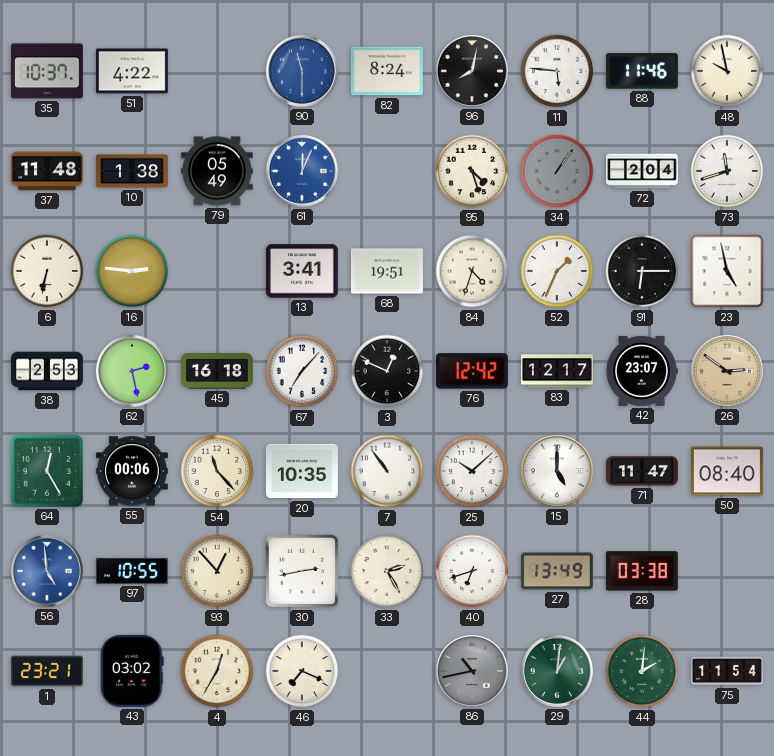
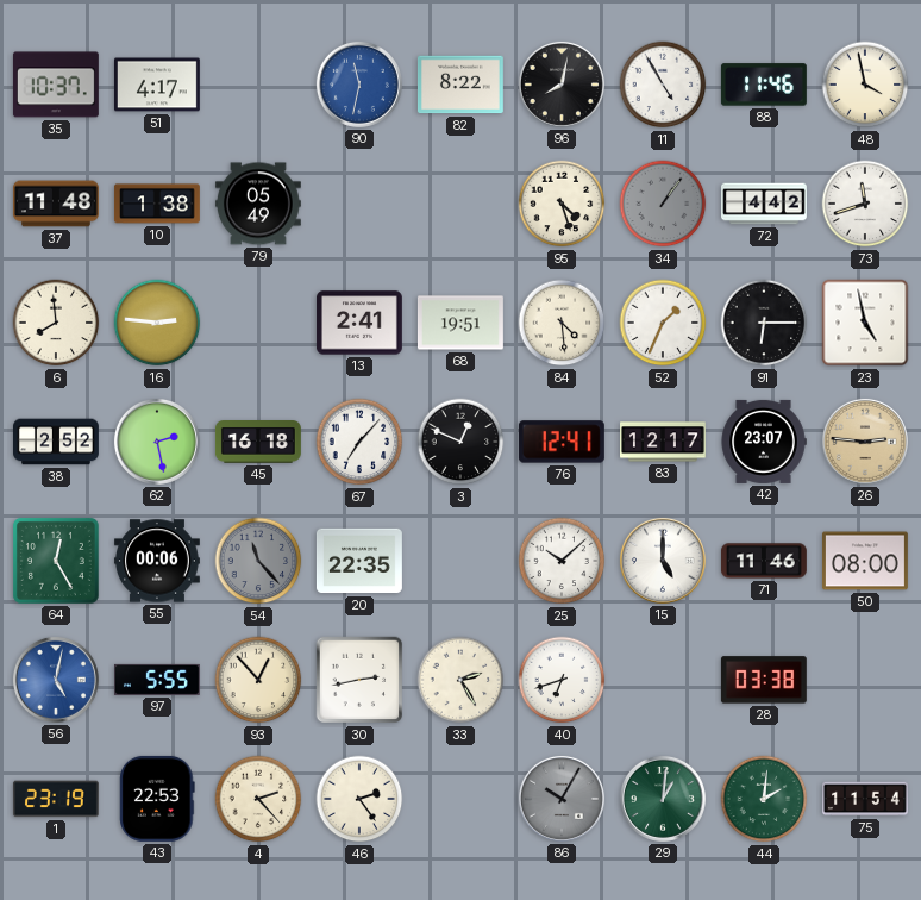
51: 4:22 -> 4:17 (157, 85)
90: 11:30 -> 11:32 (359, 85)
82: 8:24 -> 8:22 (460, 85)
11: 5:46 -> 4:55 (663, 85)
48: 9:58 -> 3:58 (865, 85)
61: 12:04 -> none (302, 171)
72: 2:04 -> 4:42 (765, 204)
6: 6:32 -> 7:59 (56, 323)
13: 3:41 -> 2:41 (359, 323)
84: 4:33 -> 4:29 (562, 323)
38: 2:53 -> 2:52 (57, 442)
76: 12:42 -> 12:41 (562, 442)
26: 2:51 -> 2:46 (865, 442)
54 dial: cream -> grey (258, 561)
20: 10:35 -> 22:35 (359, 561)
7: 10:54 -> none (387, 471)
71: 11:47 -> 11:46 (764, 561)
50: 08:40 -> 08:00 (865, 561)
56: 4:59 -> 5:02 (56, 680)
97: 10:55 -> 5:55 (157, 680)
27: 13:49 -> none (557, 571)
1: 23:21 -> 23:19 (56, 799)
43: 03:02 -> 22:53 (157, 799)
4: 12:35 -> 2:23 (258, 799)
46: 7:19 -> 2:24 (359, 799)
86: 10:43 -> 10:05 (562, 799)
